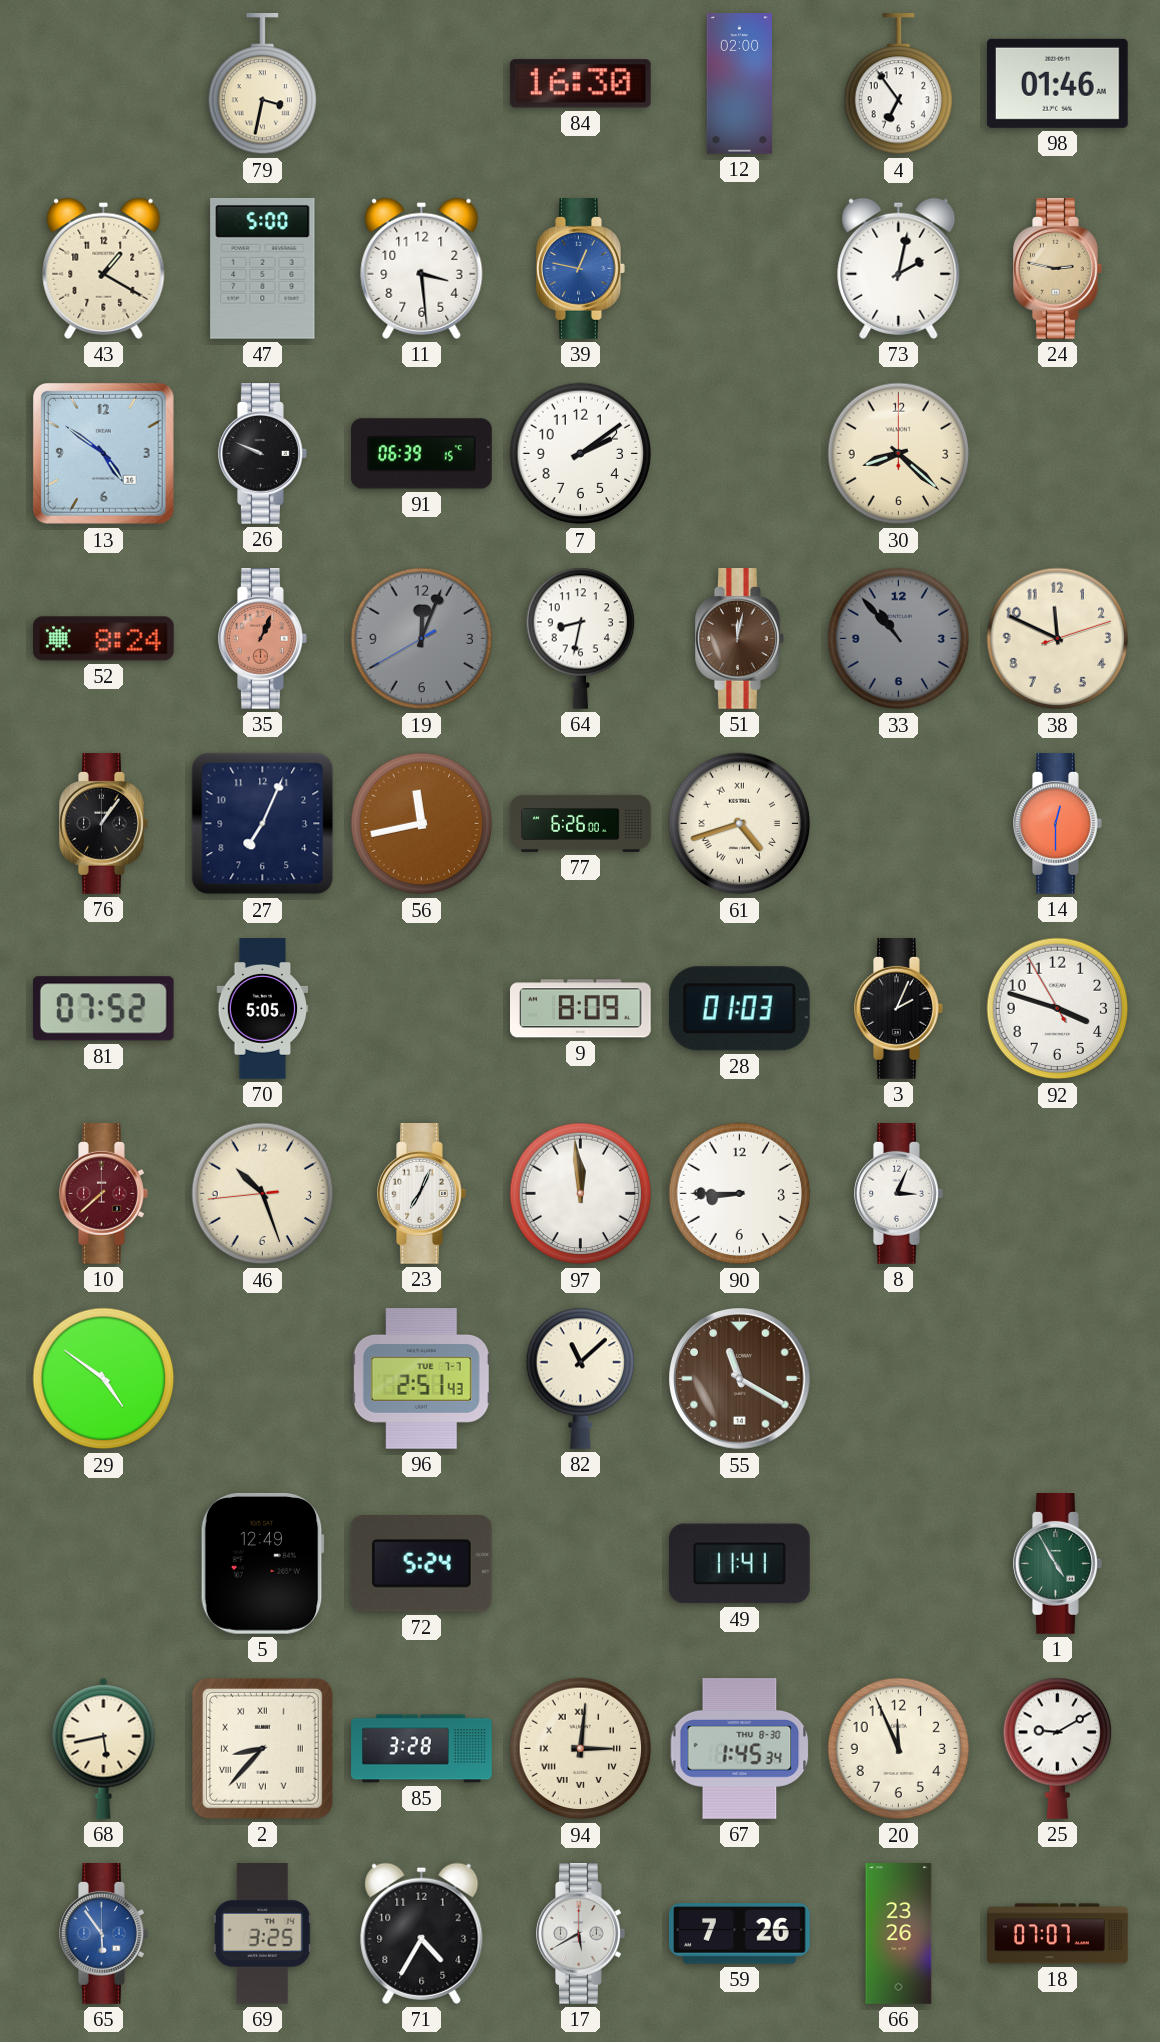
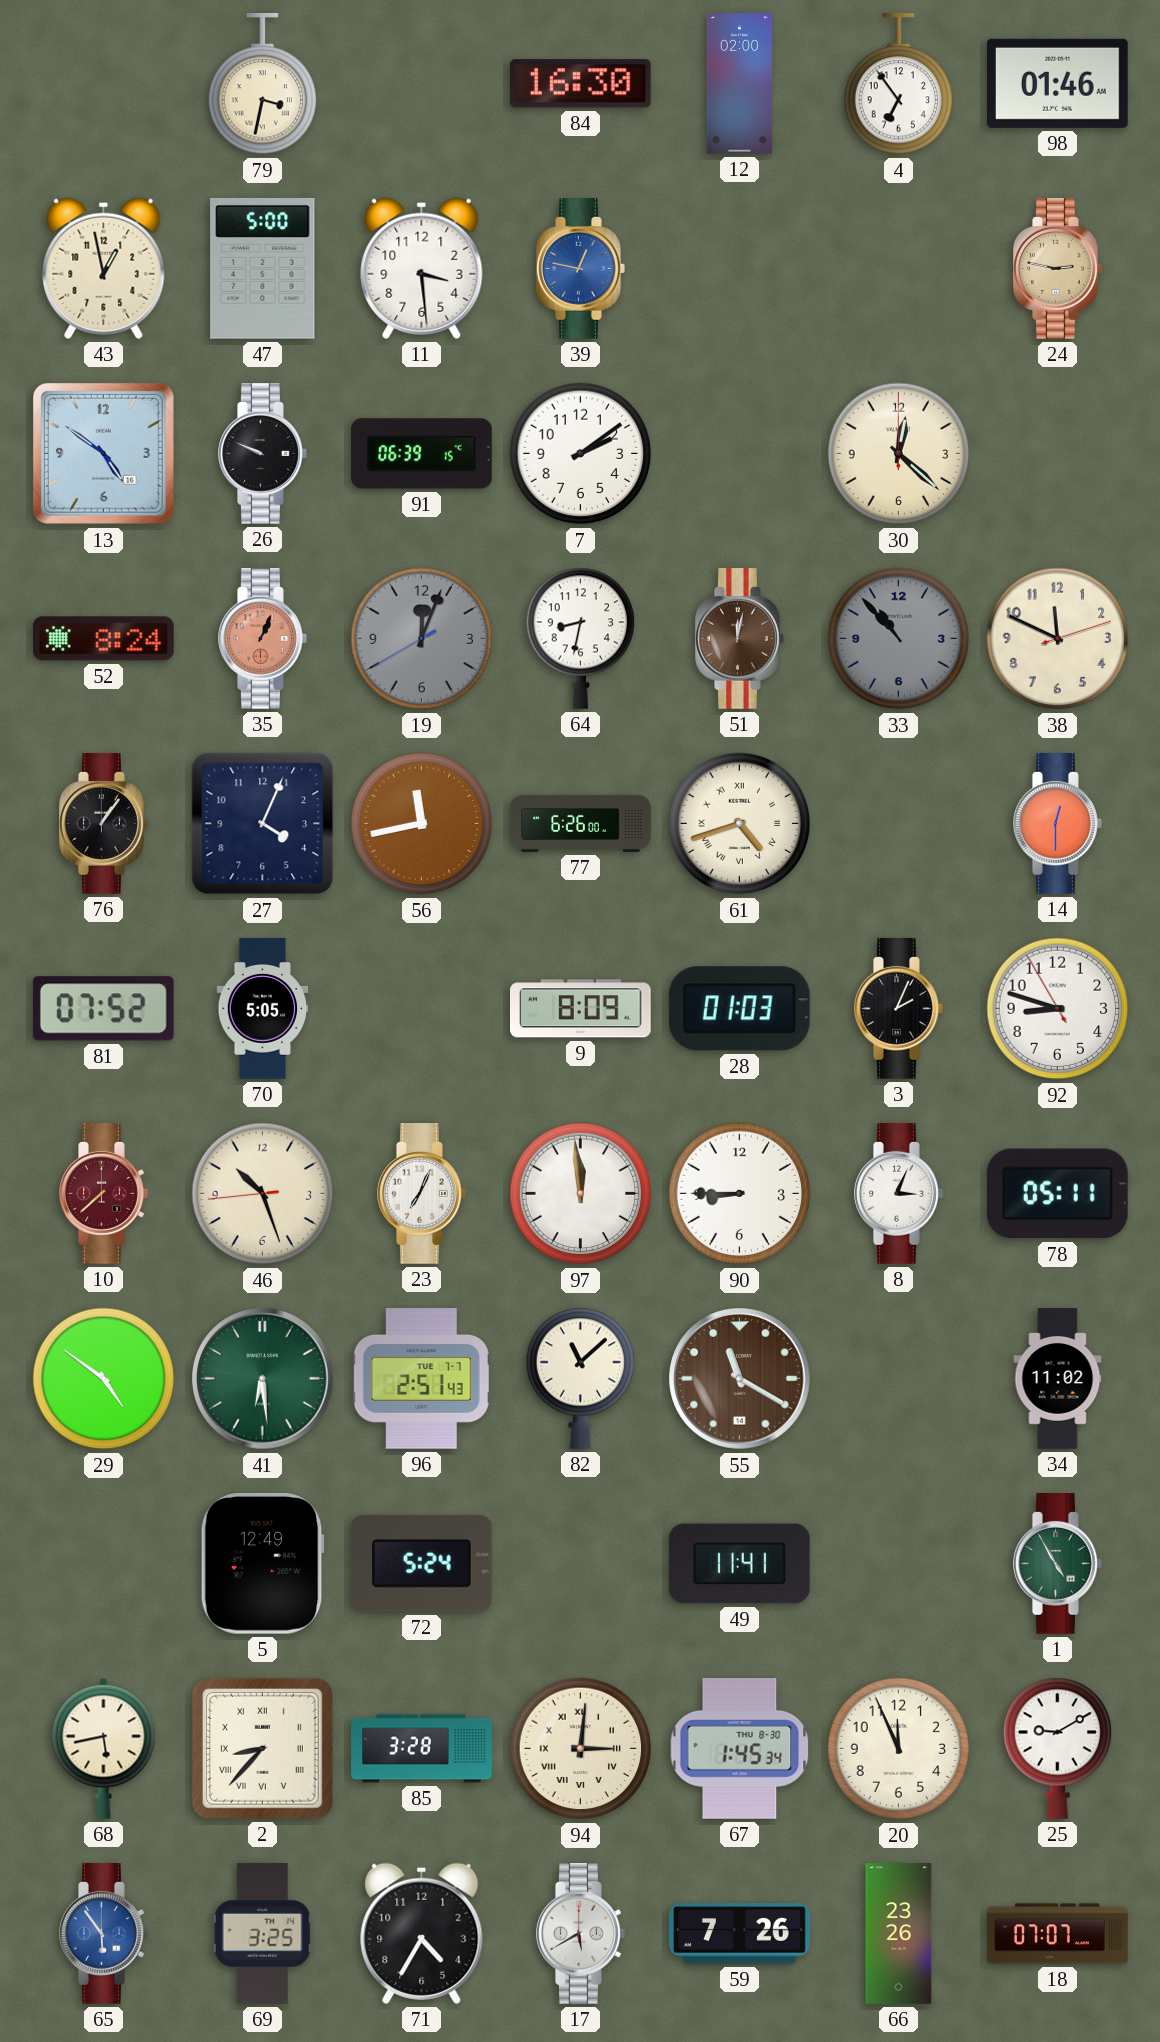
43: 1:20 -> 12:58 (104, 268)
73: 2:02 -> none (899, 268)
30: 8:22 -> 12:22 (899, 454)
27: 7:04 -> 4:04 (263, 824)
92: 3:47 -> 8:47 (1058, 1009)
78: none -> 05:11 (1057, 1194)
41: none -> 6:29 (263, 1379)
34: none -> 11:02 (1058, 1379)
